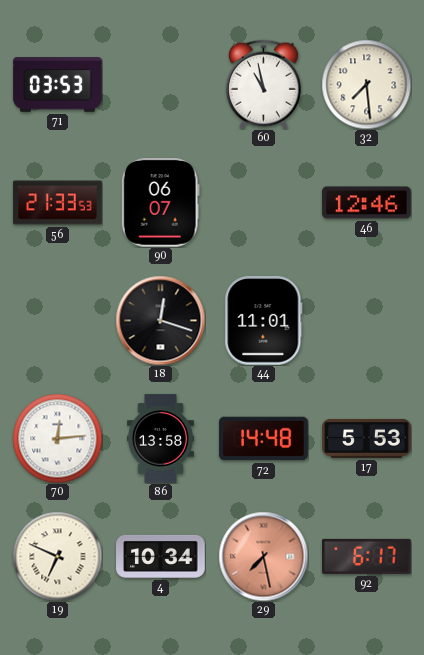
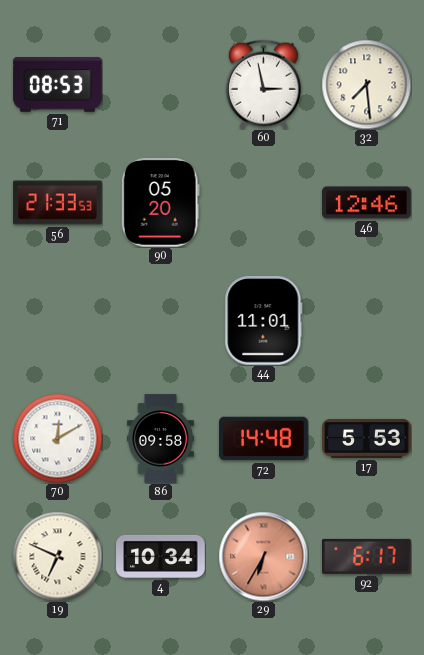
71: 03:53 -> 08:53 (58, 85)
60: 10:58 -> 2:58 (263, 84)
90: 06:07 -> 05:20 (160, 203)
18: 12:18 -> none (160, 320)
70: 12:14 -> 12:10 (57, 438)
86: 13:58 -> 09:58 (160, 439)
29: 7:28 -> 6:35 (263, 556)
